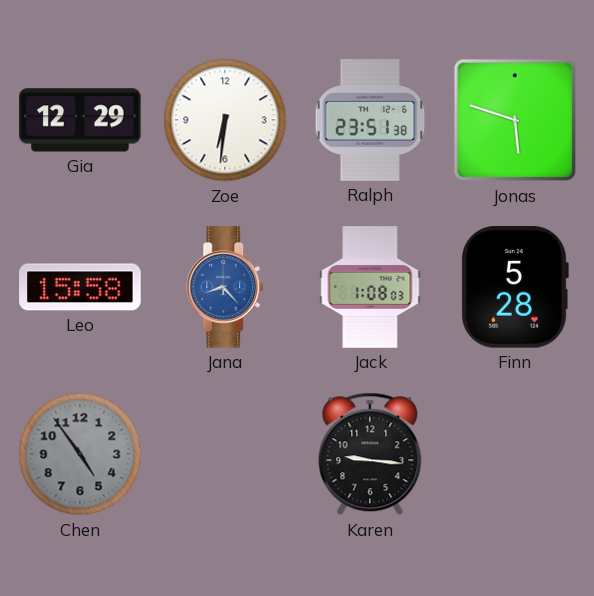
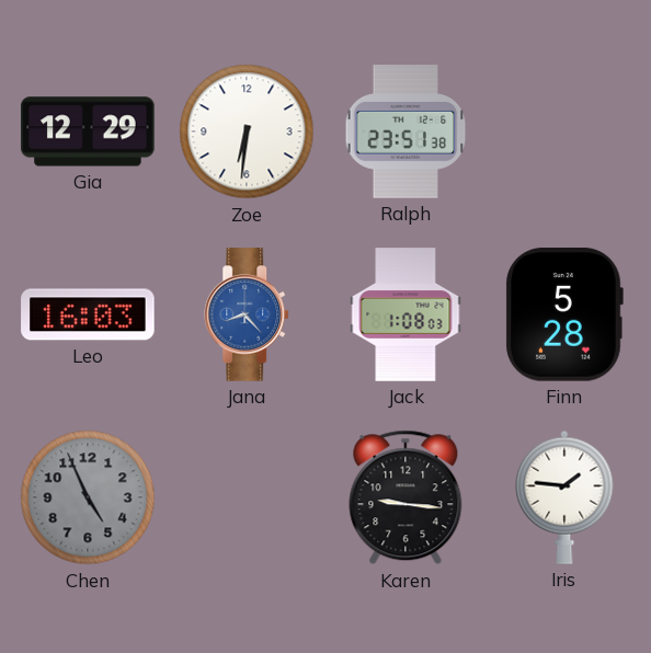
Jonas: 5:48 -> none (515, 120)
Leo: 15:58 -> 16:03 (88, 314)
Chen: 4:54 -> 4:56 (88, 497)
Iris: none -> 1:46 (564, 497)
